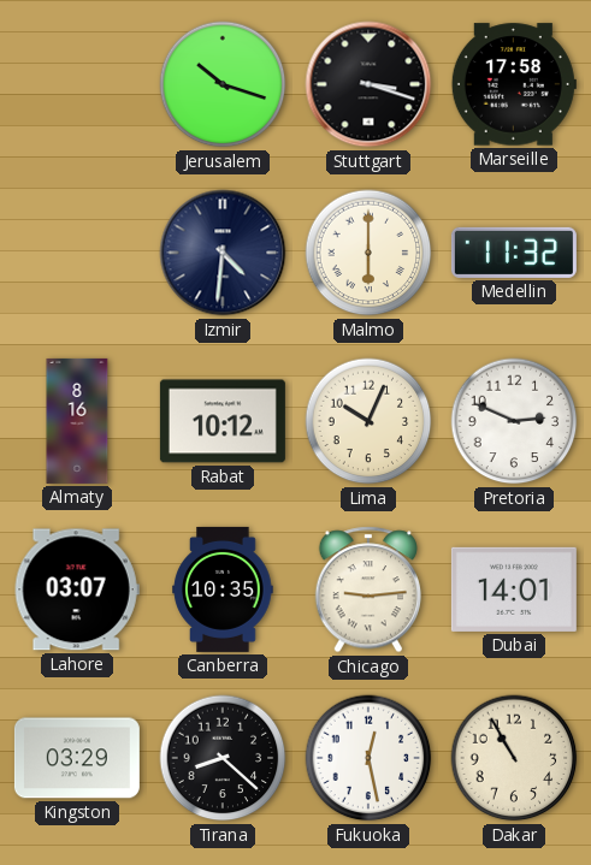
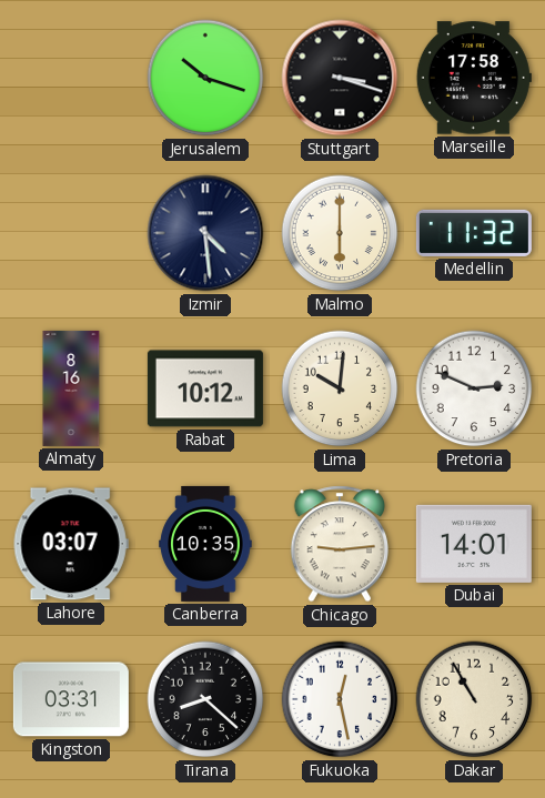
Izmir: 4:31 -> 4:29 (205, 233)
Lima: 10:04 -> 10:01 (340, 388)
Kingston: 03:29 -> 03:31 (71, 699)
